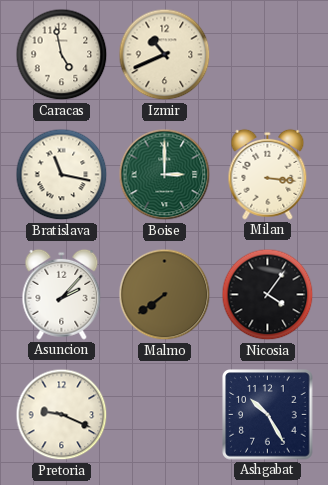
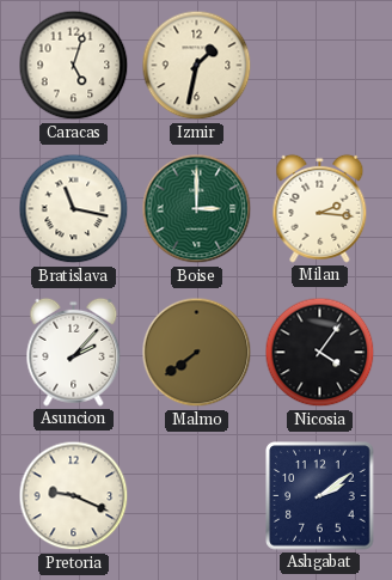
Caracas: 4:58 -> 5:03 (74, 66)
Izmir: 10:41 -> 1:32 (197, 66)
Milan: 3:16 -> 2:16 (320, 208)
Ashgabat: 10:25 -> 2:09 (320, 496)
